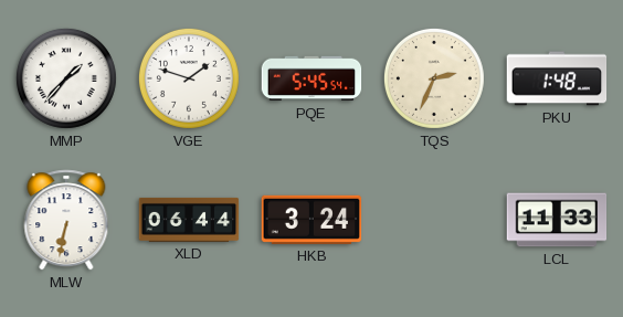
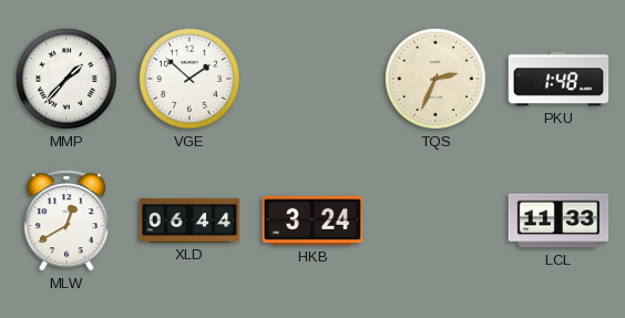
VGE: 1:48 -> 1:52 (189, 79)
PQE: 5:45 -> none (311, 78)
MLW: 6:32 -> 12:40 (66, 220)
